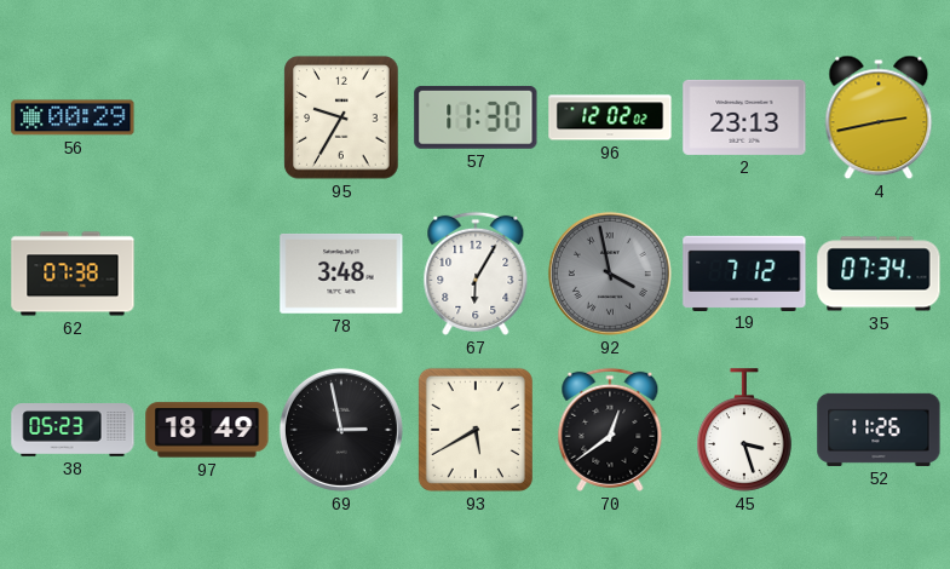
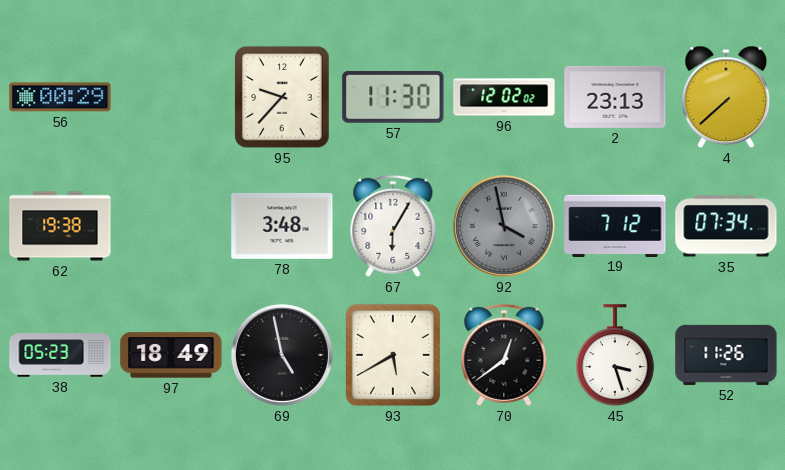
95: 9:35 -> 9:37 (282, 97)
4: 2:43 -> 7:38 (726, 97)
62: 07:38 -> 19:38 (60, 226)
69: 2:58 -> 4:58 (282, 355)
